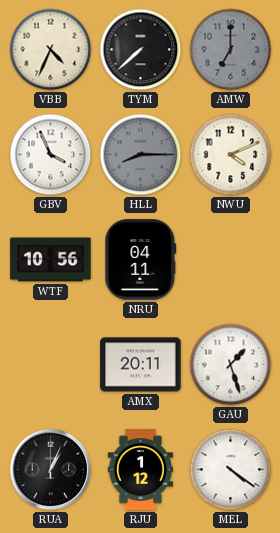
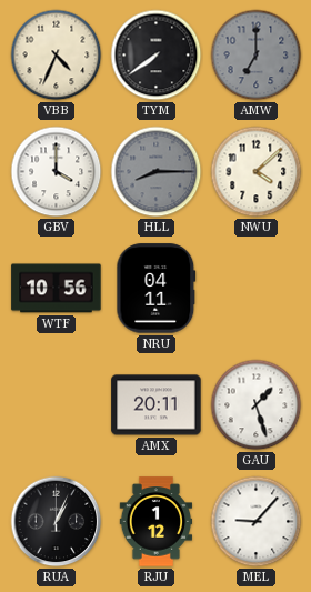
TYM: 7:38 -> 7:39 (157, 56)
GBV: 3:56 -> 4:00 (57, 172)
NWU: 4:11 -> 4:08 (257, 172)
MEL: 4:21 -> 9:07 (257, 522)
